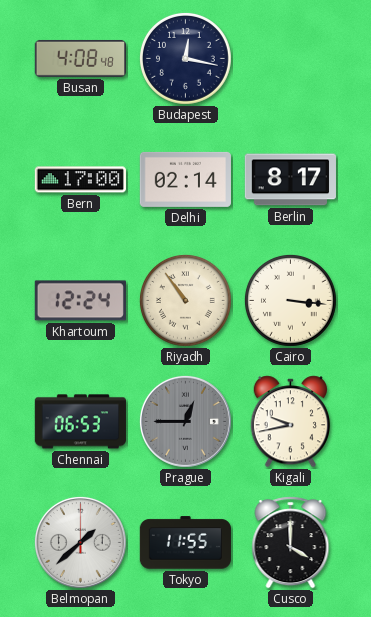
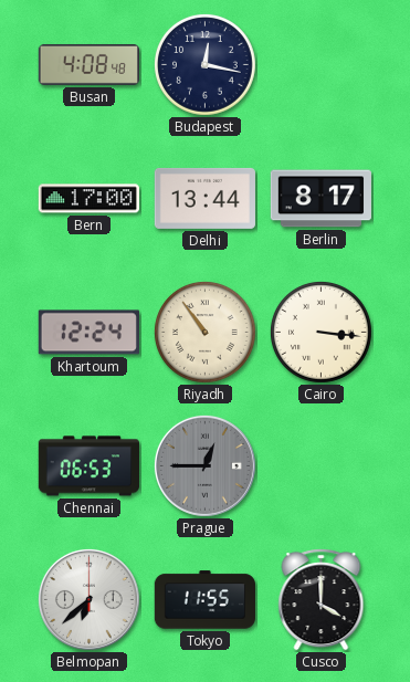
Delhi: 02:14 -> 13:44 (204, 198)
Kigali: 9:43 -> none (290, 422)
Belmopan: 1:38 -> 6:38 (88, 599)
